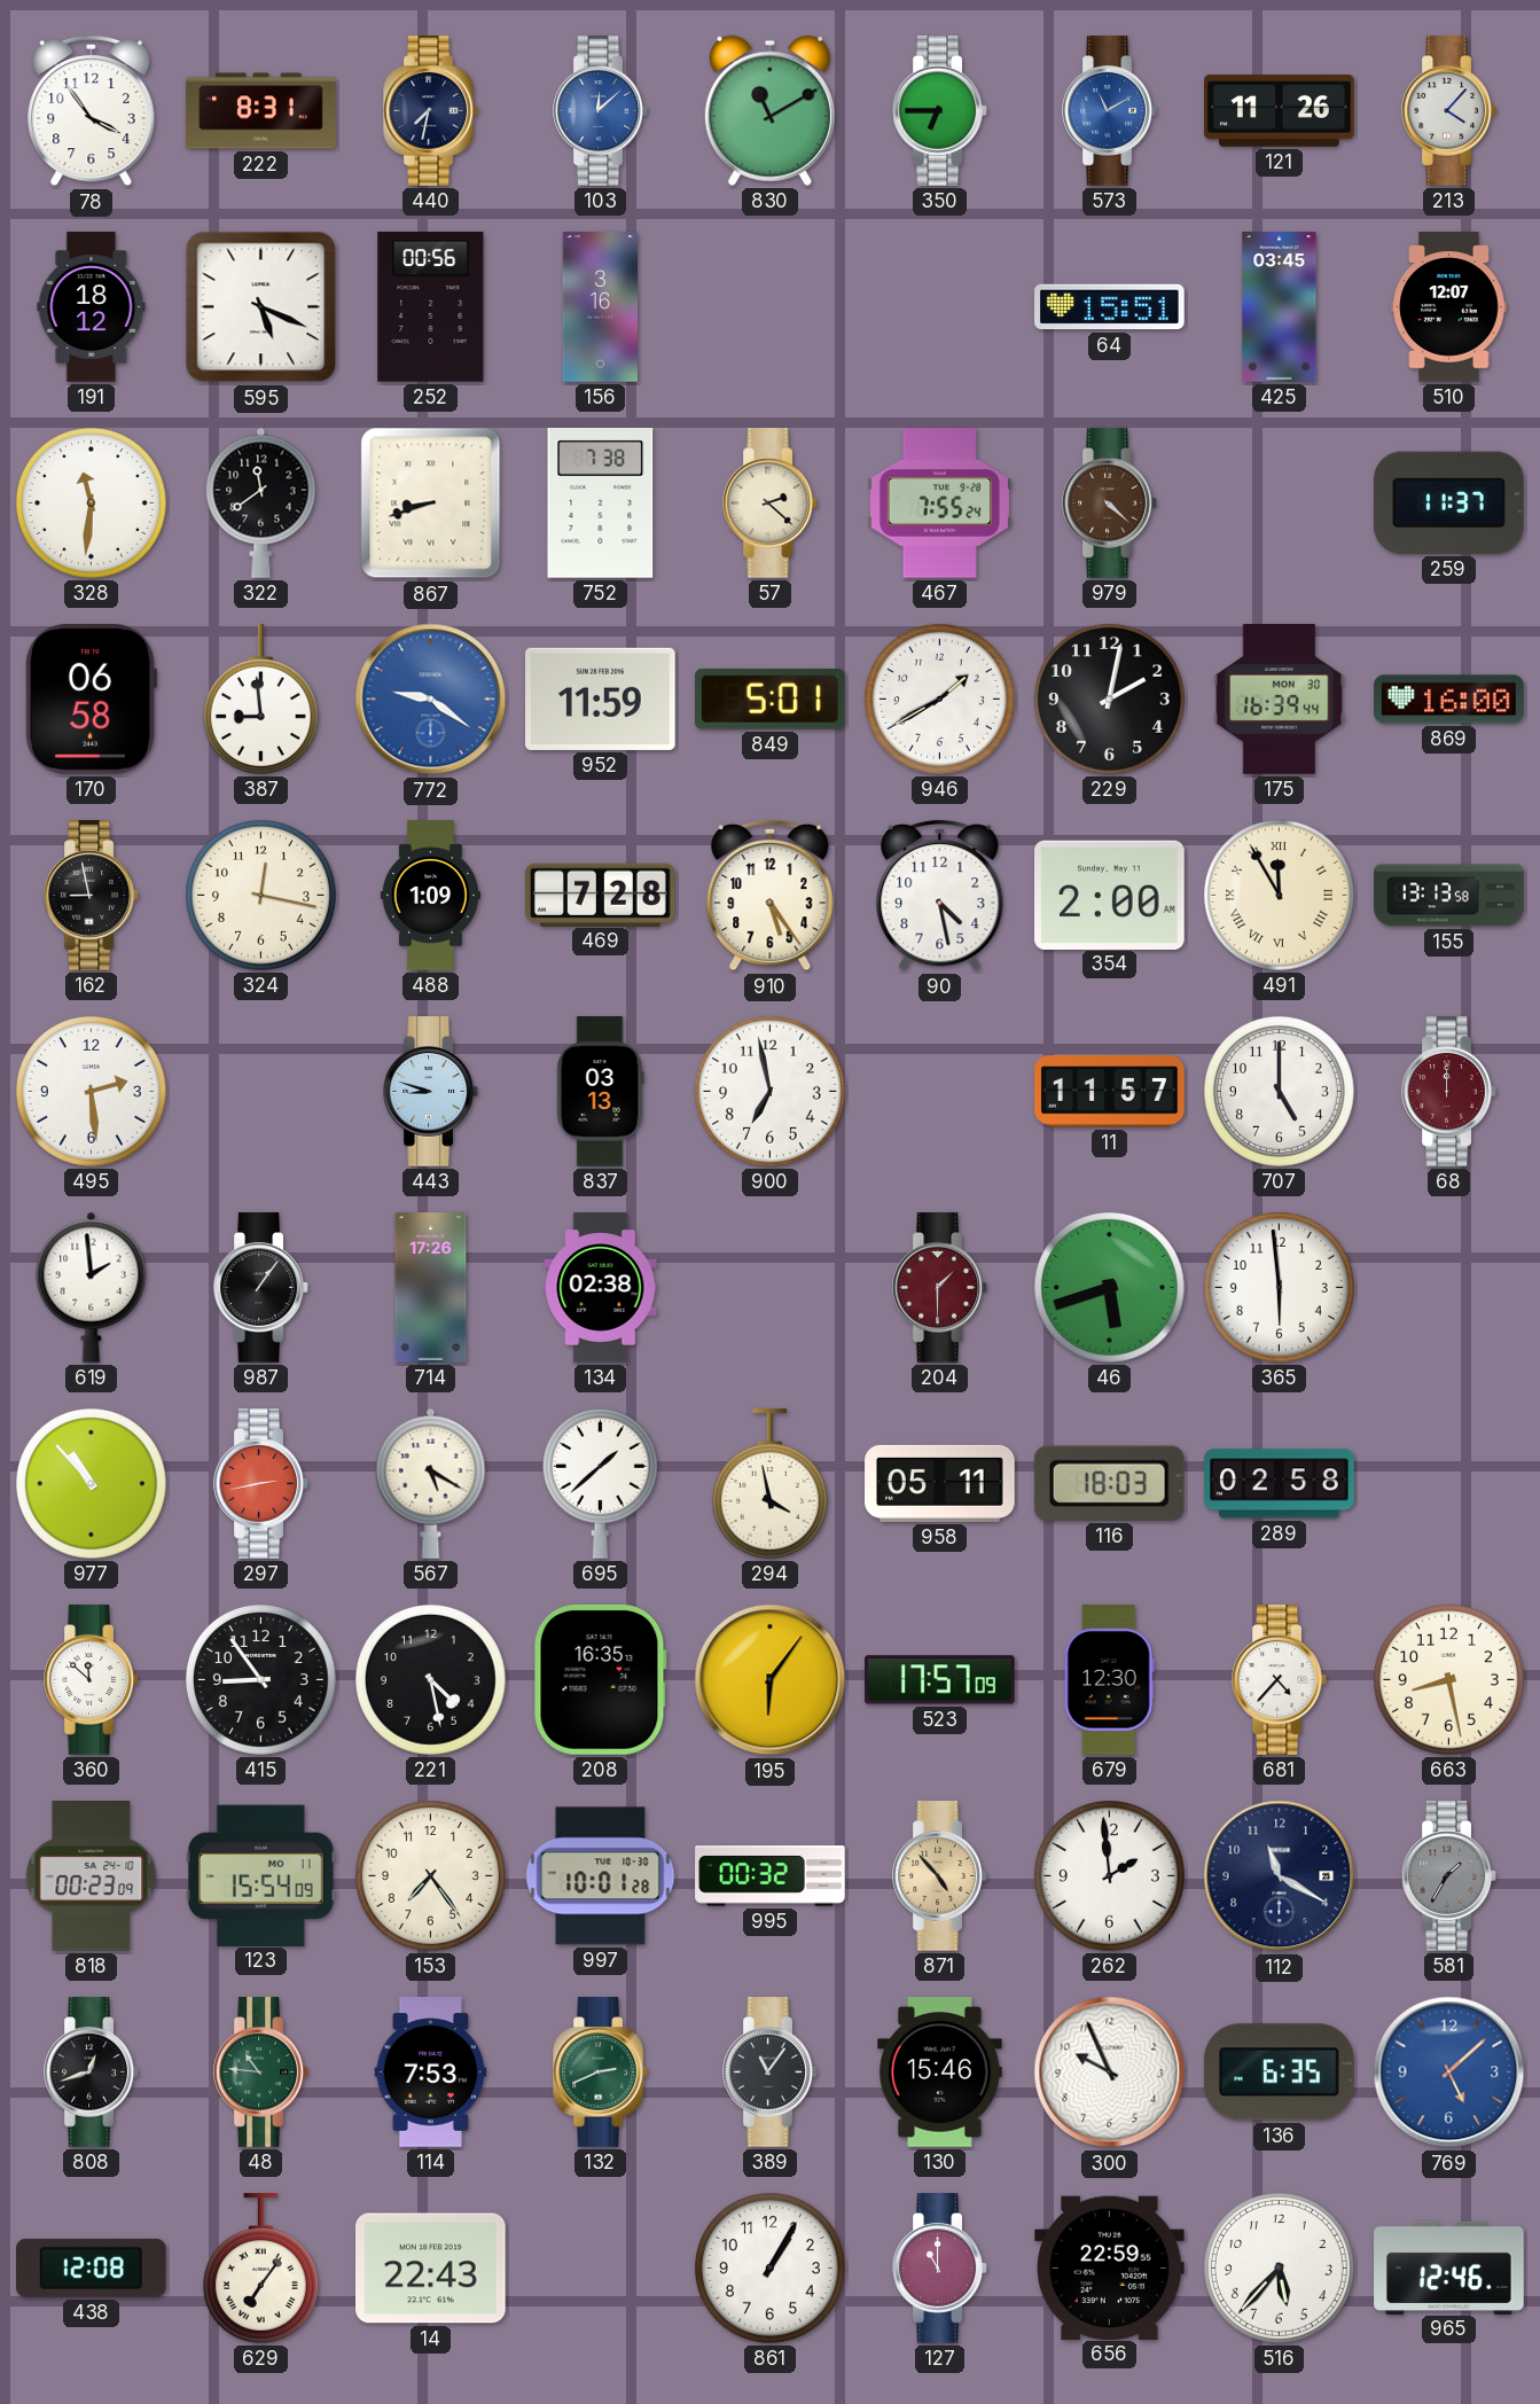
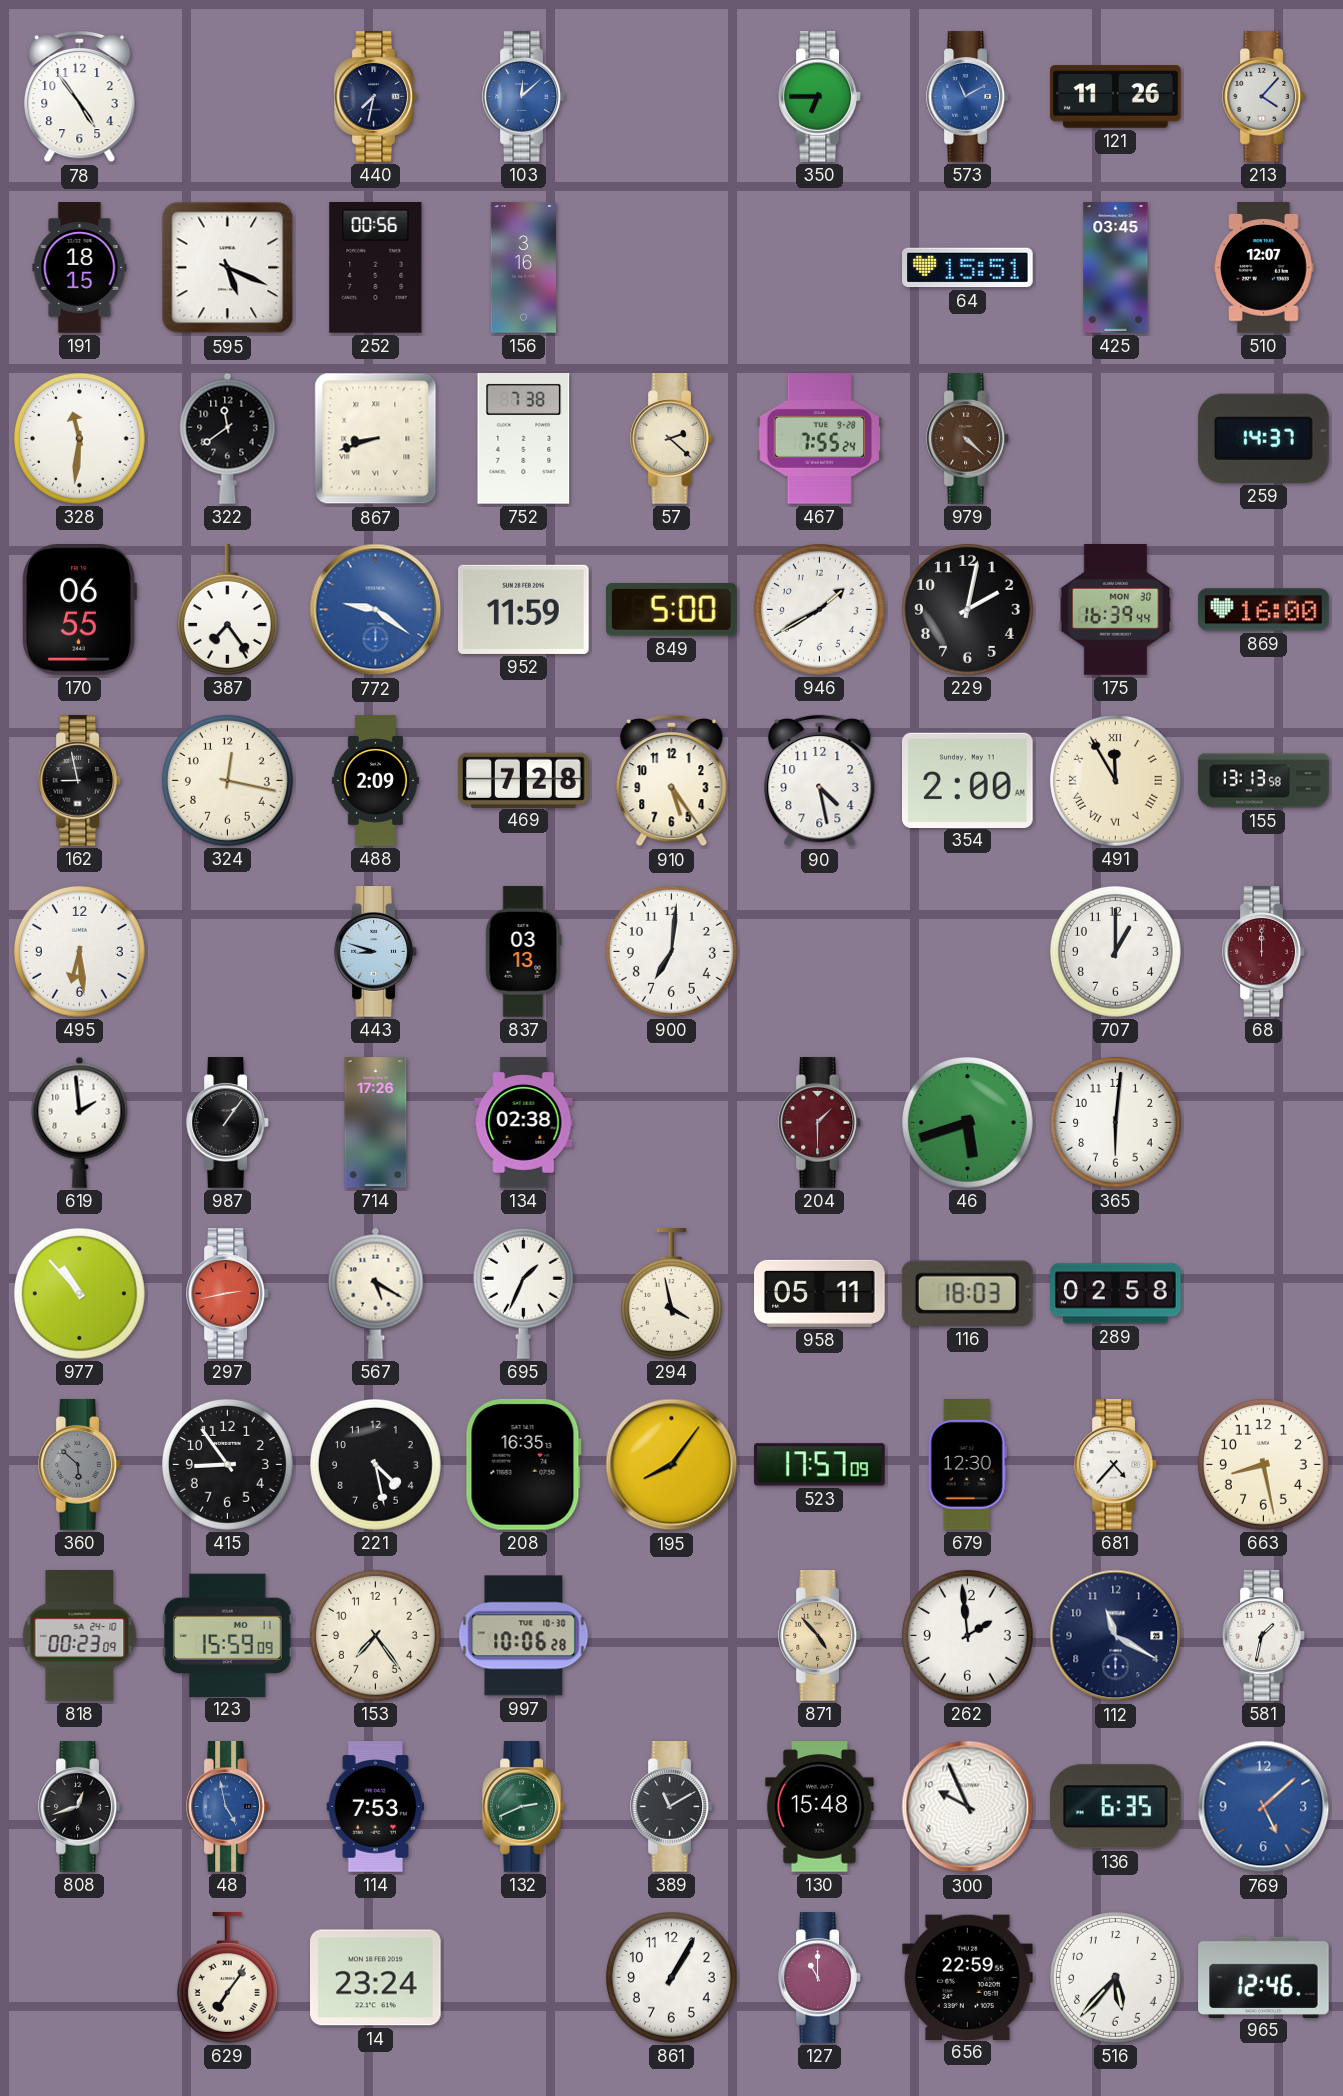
78: 3:54 -> 4:54 (80, 97)
222: 8:31 -> none (261, 111)
830: 11:10 -> none (769, 110)
191: 18:12 -> 18:15 (80, 268)
259: 11:37 -> 14:37 (1263, 438)
170: 06:58 -> 06:55 (79, 610)
387: 8:59 -> 7:24 (227, 610)
849: 5:01 -> 5:00 (672, 610)
488: 1:09 -> 2:09 (375, 781)
495: 2:29 -> 6:29 (79, 951)
900: 6:58 -> 7:01 (671, 951)
11: 11:57 -> none (1110, 1092)
707: 5:00 -> 1:00 (1115, 951)
365: 5:59 -> 6:01 (1115, 1122)
695: 1:38 -> 1:34 (523, 1293)
360: 11:52 -> 5:52 (80, 1465)
360 dial: white -> grey (80, 1465)
195: 6:06 -> 8:06 (672, 1465)
123: 15:54 -> 15:59 (228, 1635)
997: 10:01 -> 10:06 (524, 1636)
995: 00:32 -> none (771, 1876)
581: 1:35 -> 1:32 (1264, 1636)
581 dial: grey -> white (1264, 1636)
48: 10:46 -> 4:58 (228, 1807)
48 dial: green -> blue (228, 1807)
389: 11:06 -> 11:10 (672, 1807)
130: 15:46 -> 15:48 (820, 1807)
438: 12:08 -> none (92, 2268)
14: 22:43 -> 23:24 (376, 1978)
